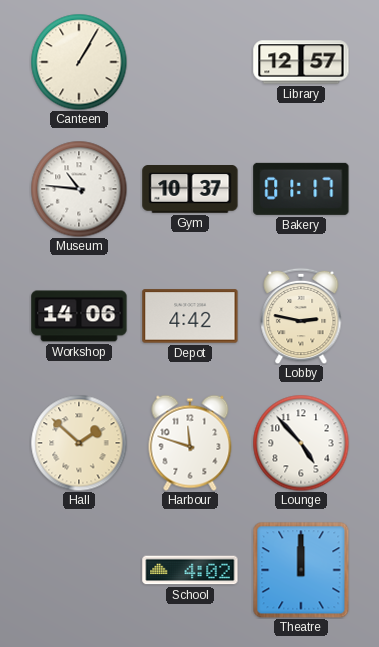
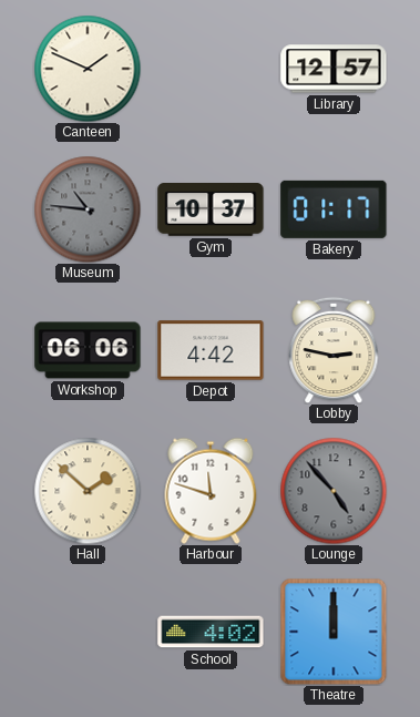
Canteen: 1:05 -> 1:49 (88, 69)
Museum dial: white -> grey (88, 209)
Workshop: 14:06 -> 06:06 (88, 350)
Lounge dial: white -> grey (334, 491)
